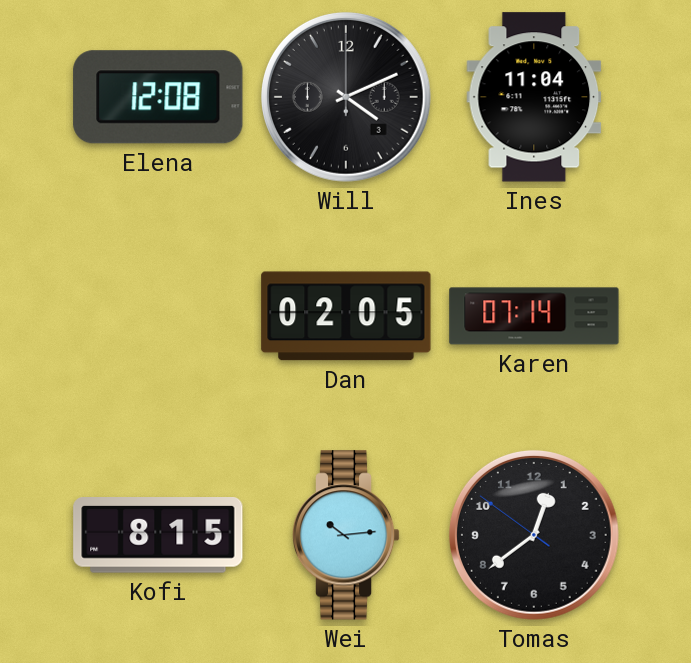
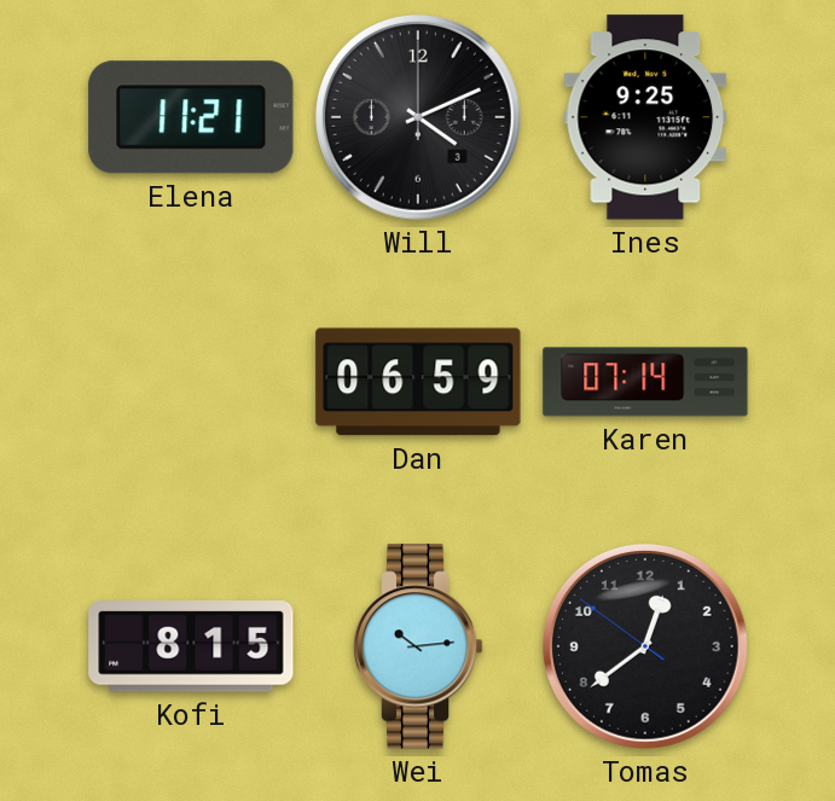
Elena: 12:08 -> 11:21 (191, 117)
Ines: 11:04 -> 9:25 (645, 117)
Dan: 02:05 -> 06:59 (418, 382)
